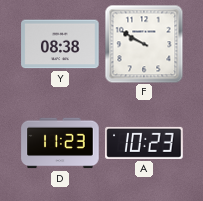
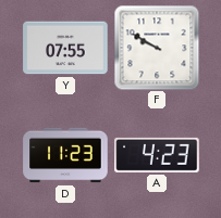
Y: 08:38 -> 07:55 (65, 48)
A: 10:23 -> 4:23 (157, 155)
